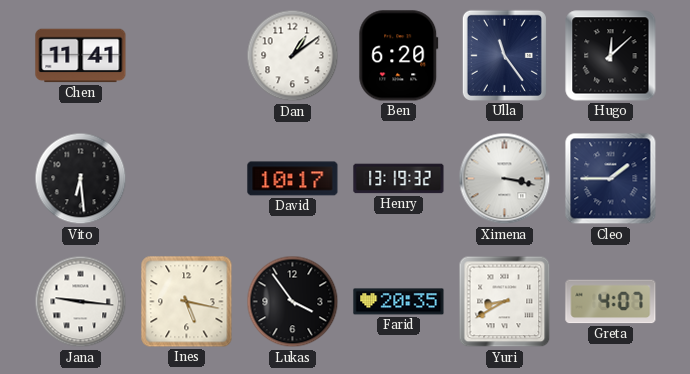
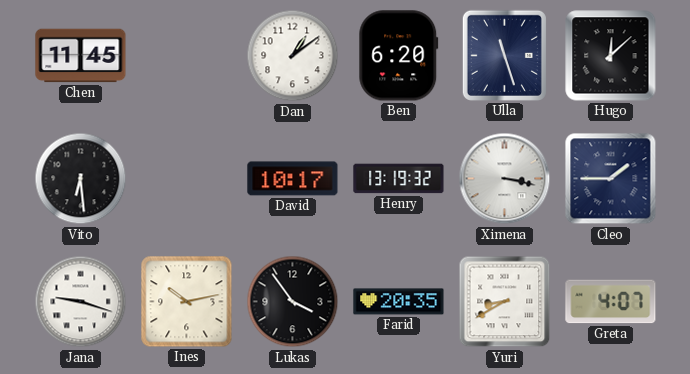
Chen: 11:41 -> 11:45 (81, 56)
Ulla: 11:24 -> 11:27 (504, 55)
Jana: 9:16 -> 9:18 (81, 302)
Ines: 5:17 -> 10:13 (187, 302)
